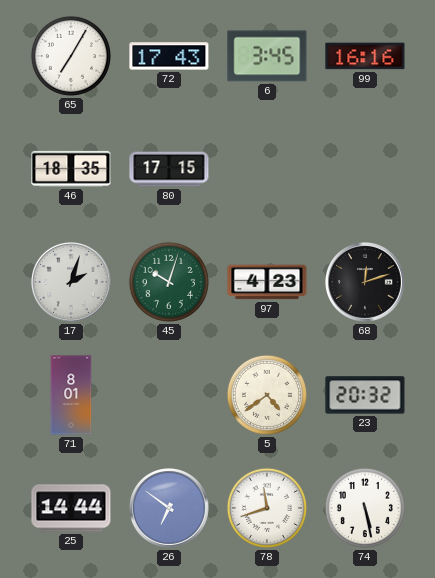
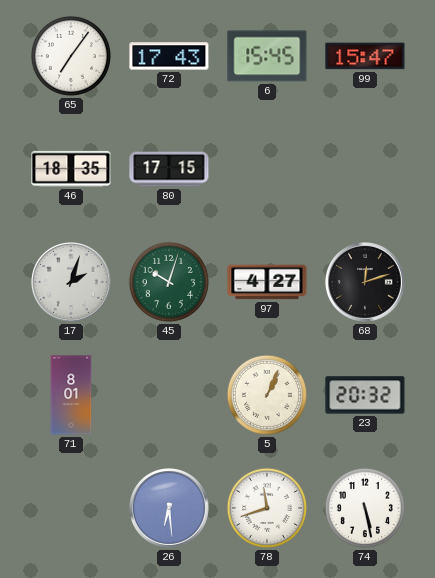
65: 7:05 -> 7:06 (71, 56)
6: 3:45 -> 15:45 (267, 56)
99: 16:16 -> 15:47 (365, 56)
97: 4:23 -> 4:27 (267, 282)
5: 4:39 -> 1:04 (267, 395)
25: 14:44 -> none (71, 508)
26: 6:51 -> 6:29 (170, 509)
